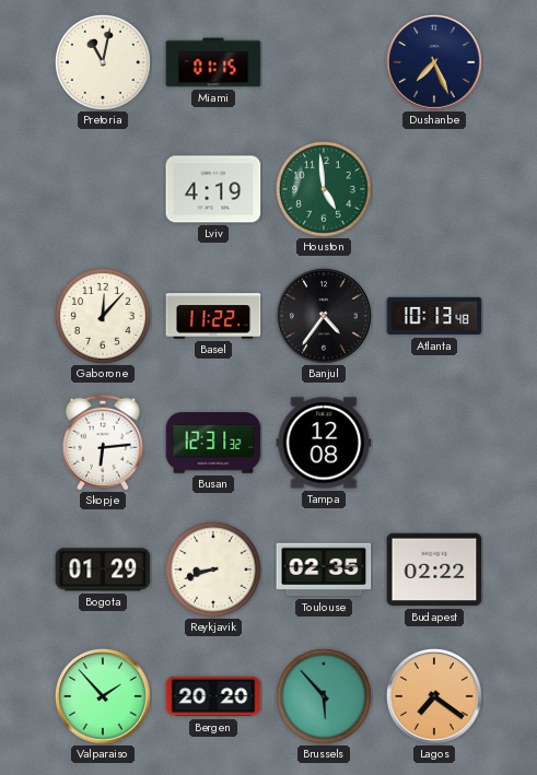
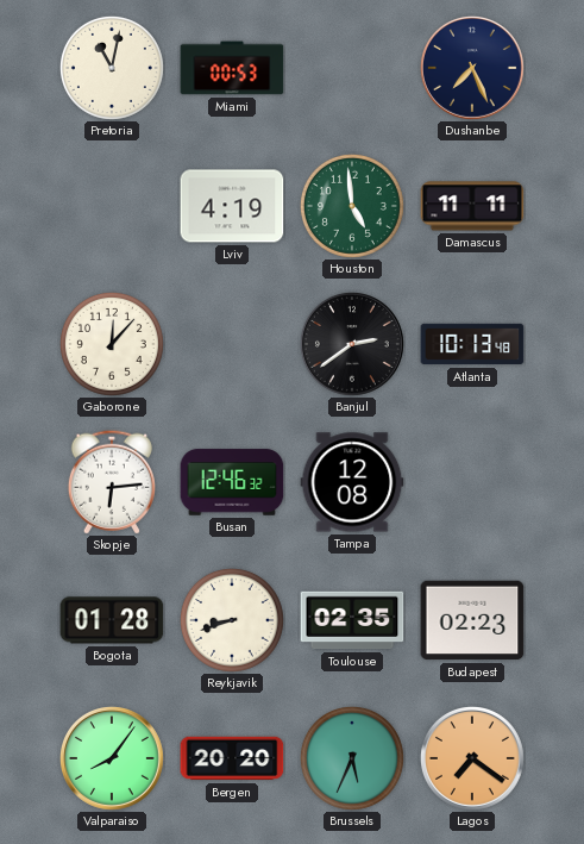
Miami: 01:15 -> 00:53 (232, 68)
Damascus: none -> 11:11 (472, 206)
Basel: 11:22 -> none (213, 316)
Banjul: 4:36 -> 2:39 (352, 344)
Busan: 12:31 -> 12:46 (232, 482)
Bogota: 01:29 -> 01:28 (112, 620)
Budapest: 02:22 -> 02:23 (472, 620)
Valparaiso: 1:53 -> 8:06 (112, 758)
Brussels: 5:53 -> 5:34 (352, 758)
